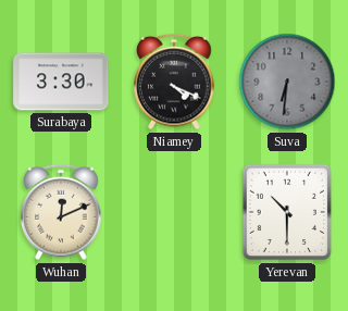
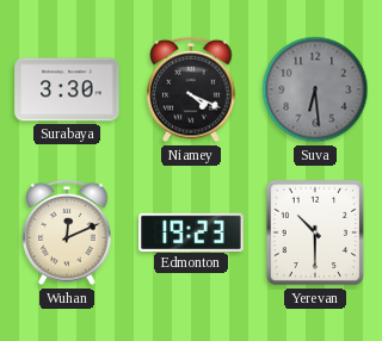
Suva: 6:31 -> 6:29 (315, 89)
Edmonton: none -> 19:23 (191, 231)
